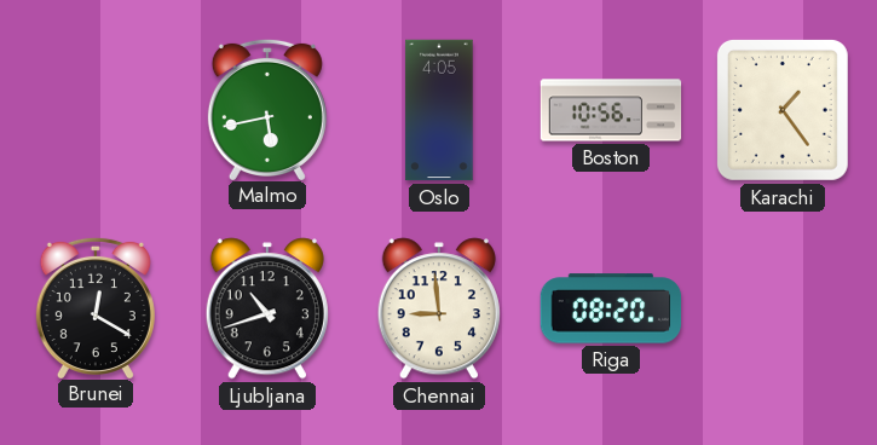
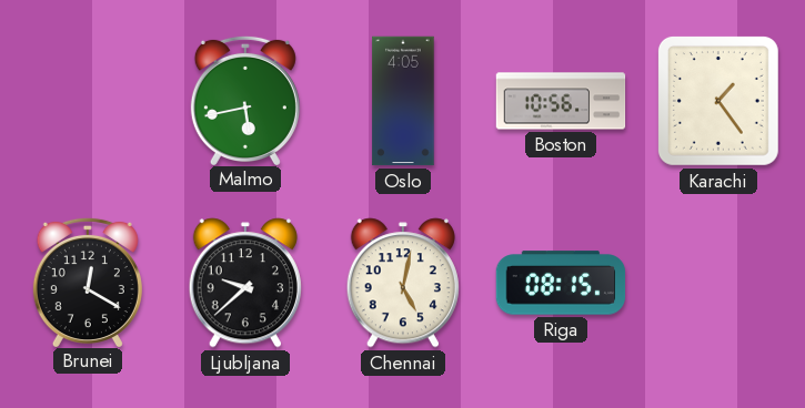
Ljubljana: 10:42 -> 9:38 (245, 283)
Chennai: 8:59 -> 5:02 (403, 283)
Riga: 08:20 -> 08:15 (561, 283)
